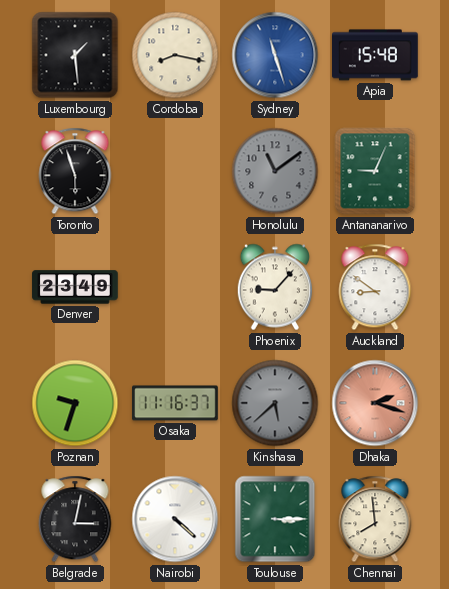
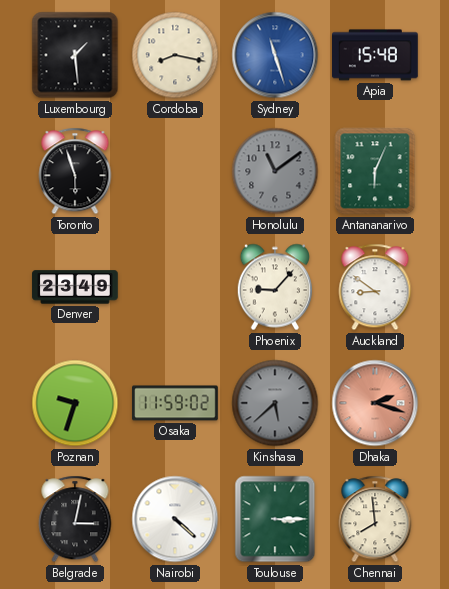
Antananarivo: 9:04 -> 6:04 (375, 171)
Osaka: 11:16 -> 11:59 (175, 403)
